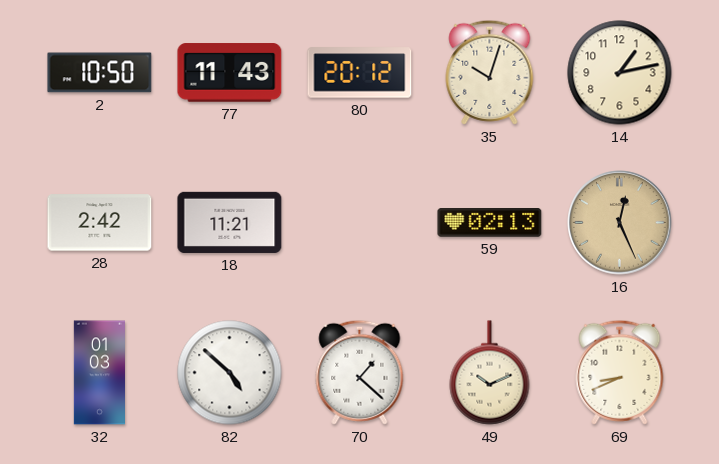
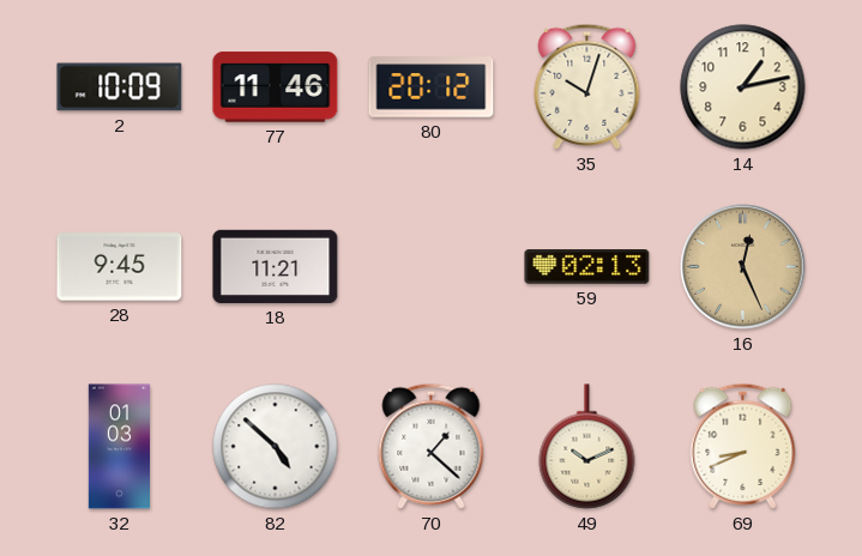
2: 10:50 -> 10:09 (120, 87)
77: 11:43 -> 11:46 (276, 87)
28: 2:42 -> 9:45 (120, 267)
